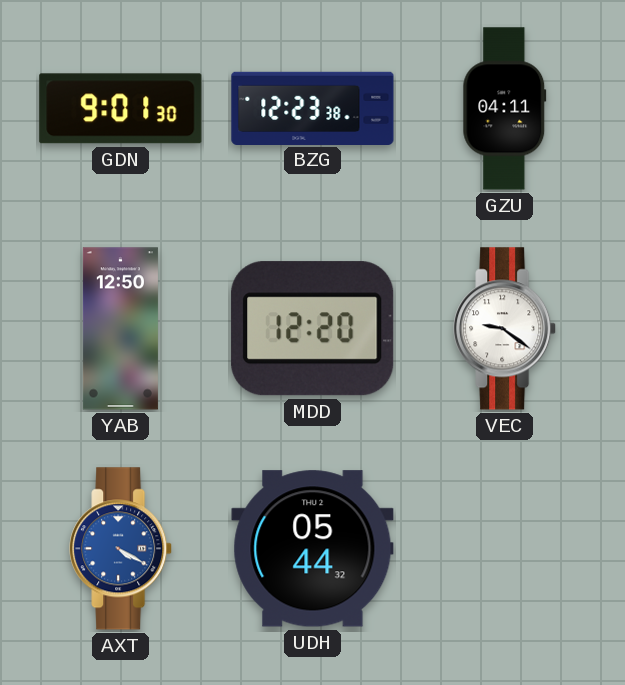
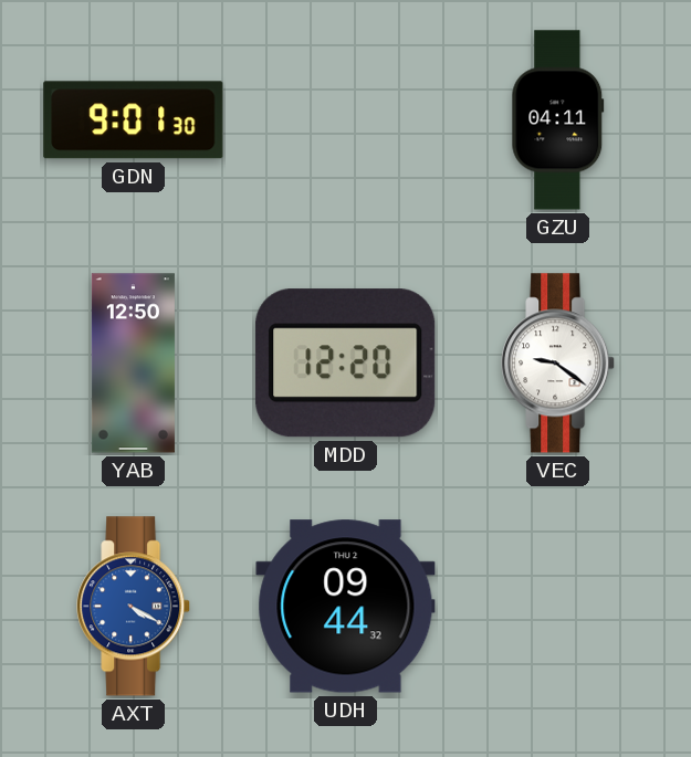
BZG: 12:23 -> none (313, 108)
UDH: 05:44 -> 09:44 (346, 607)
